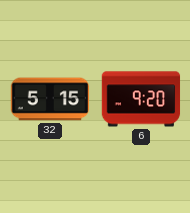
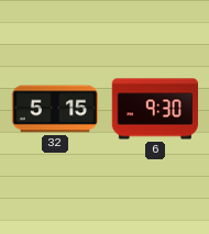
6: 9:20 -> 9:30 (155, 109)
